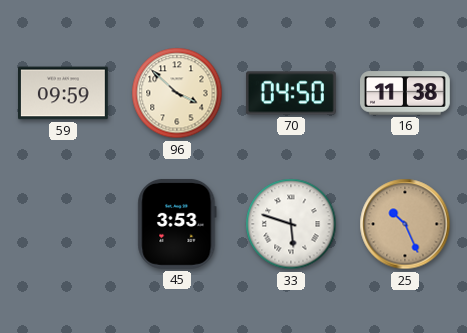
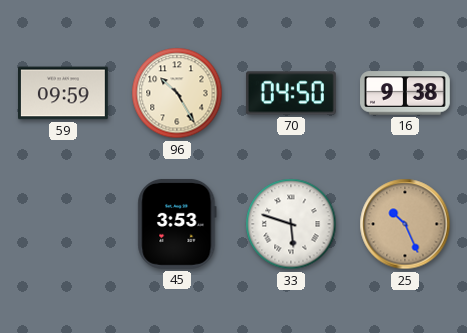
96: 3:52 -> 10:25 (177, 93)
16: 11:38 -> 9:38 (406, 93)
